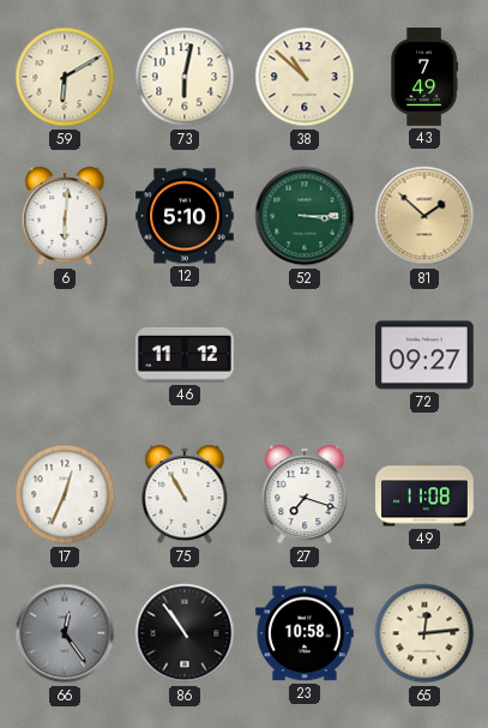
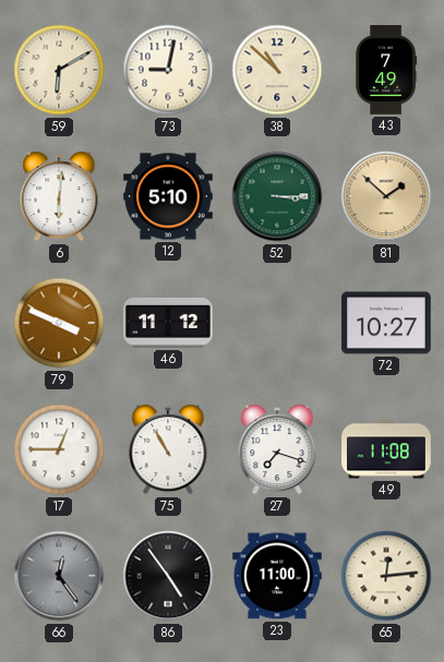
73: 6:02 -> 9:02 (168, 70)
79: none -> 3:49 (59, 323)
72: 09:27 -> 10:27 (387, 323)
17: 12:34 -> 12:45 (59, 449)
86: 10:54 -> 4:54 (168, 576)
23: 10:58 -> 11:00 (278, 576)
